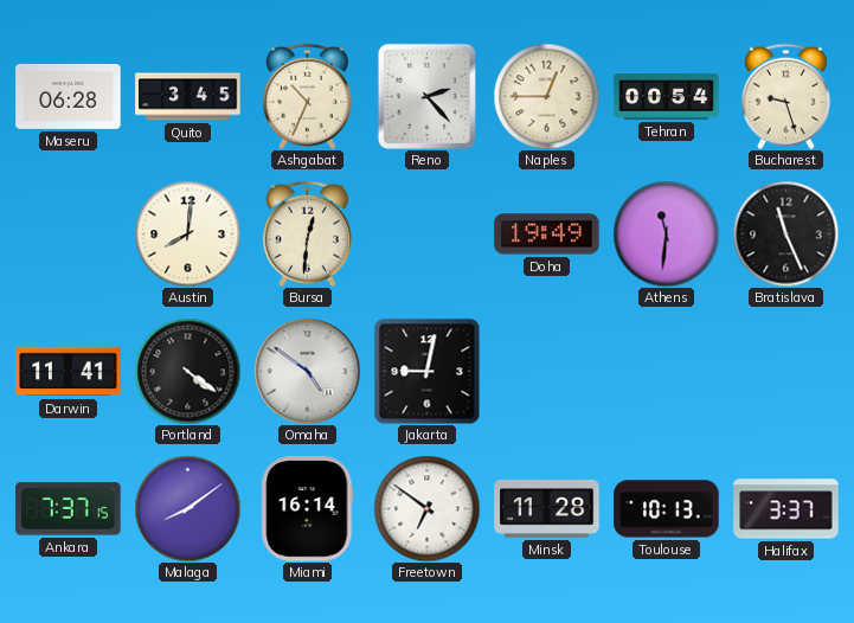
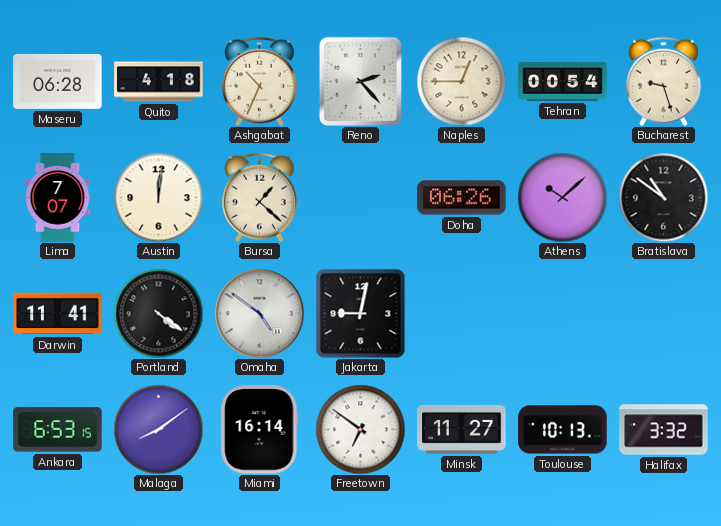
Quito: 3:45 -> 4:18 (159, 82)
Lima: none -> 7:07 (58, 198)
Austin: 8:01 -> 12:01 (158, 197)
Bursa: 12:31 -> 1:22 (259, 197)
Doha: 19:49 -> 06:26 (462, 198)
Athens: 11:31 -> 10:08 (562, 197)
Bratislava: 11:26 -> 10:51 (663, 197)
Ankara: 7:37 -> 6:53 (58, 430)
Minsk: 11:28 -> 11:27 (462, 430)
Halifax: 3:37 -> 3:32 (664, 430)
